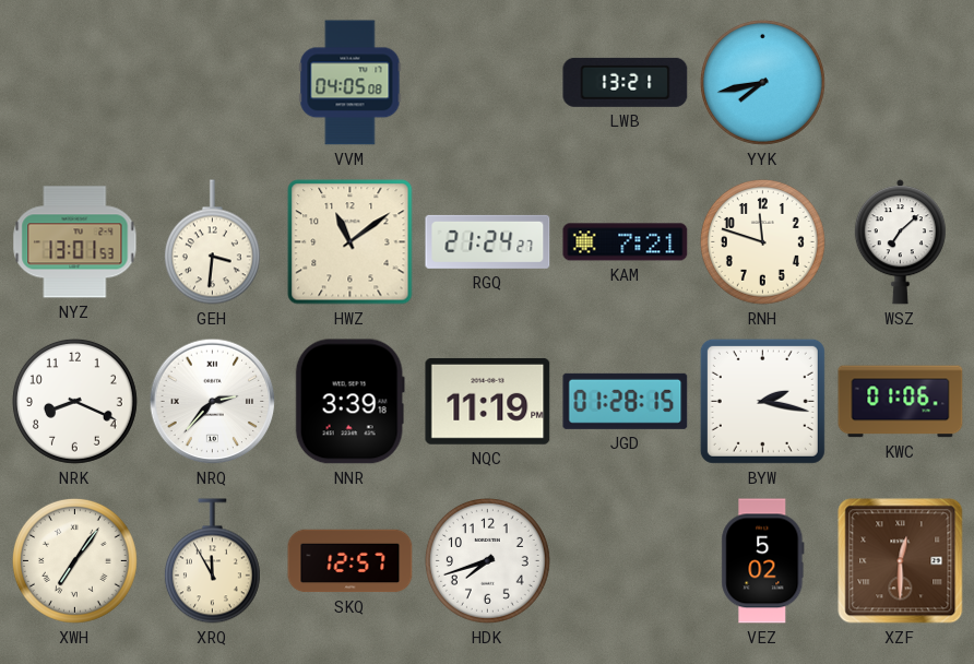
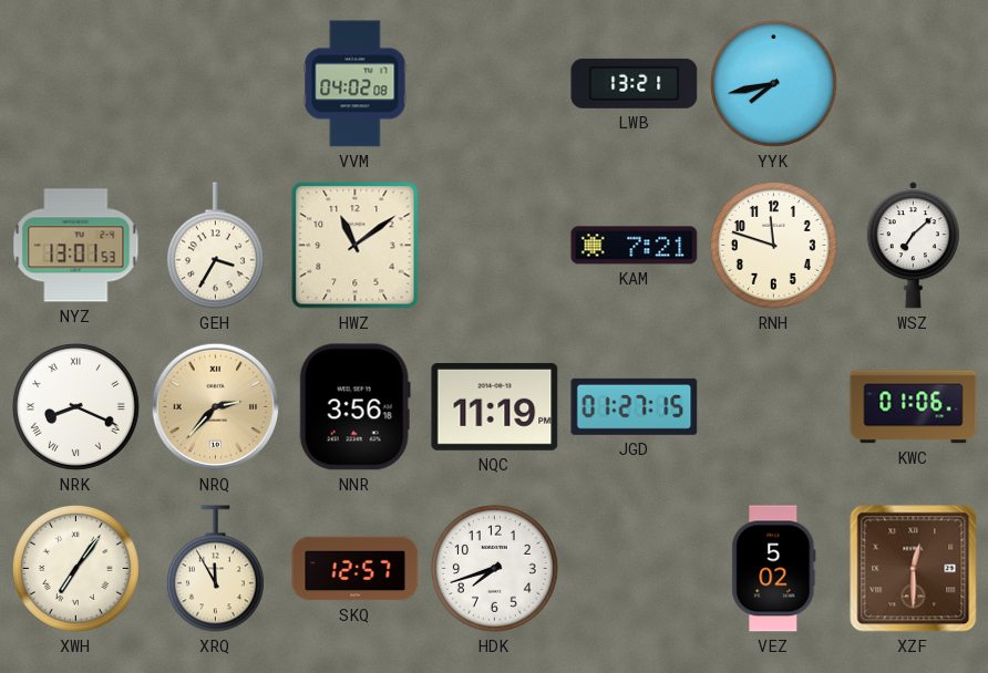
VVM: 04:05 -> 04:02 (356, 84)
GEH: 3:31 -> 3:35 (215, 246)
RGQ: 21:24 -> none (488, 241)
NRK numerals: Arabic -> Roman (75, 406)
NRQ dial: white -> champagne (216, 407)
NNR: 3:39 -> 3:56 (354, 407)
JGD: 01:28 -> 01:27 (635, 406)
BYW: 2:17 -> none (762, 401)
